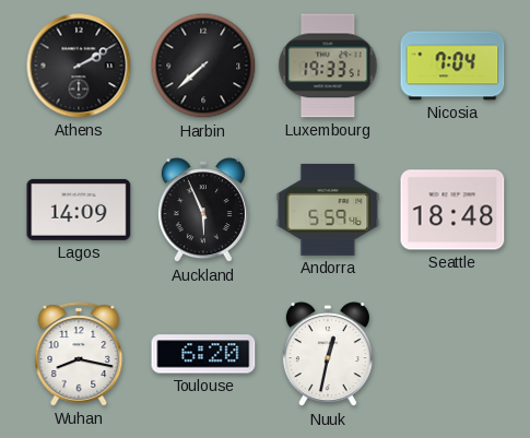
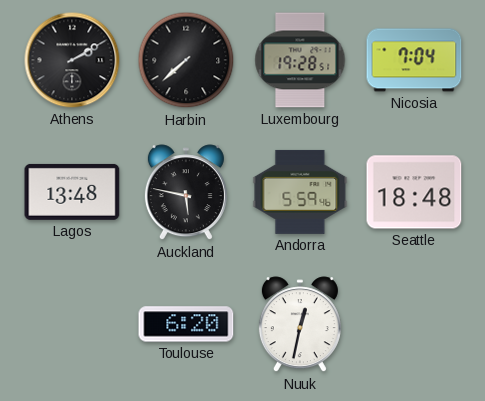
Luxembourg: 19:33 -> 19:28 (300, 60)
Lagos: 14:09 -> 13:48 (72, 192)
Auckland: 5:56 -> 5:47 (186, 193)
Wuhan: 8:17 -> none (79, 354)
